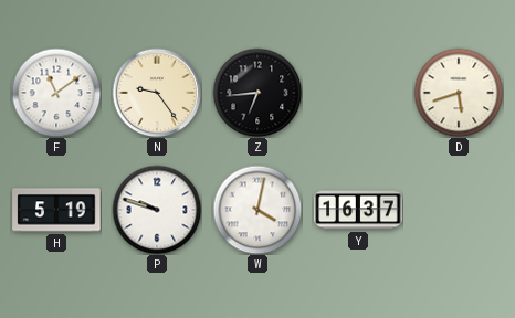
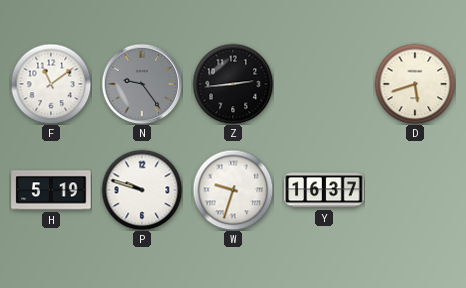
N dial: cream -> grey (142, 84)
Z: 6:44 -> 2:44 (233, 84)
W: 4:02 -> 9:33 (233, 190)
